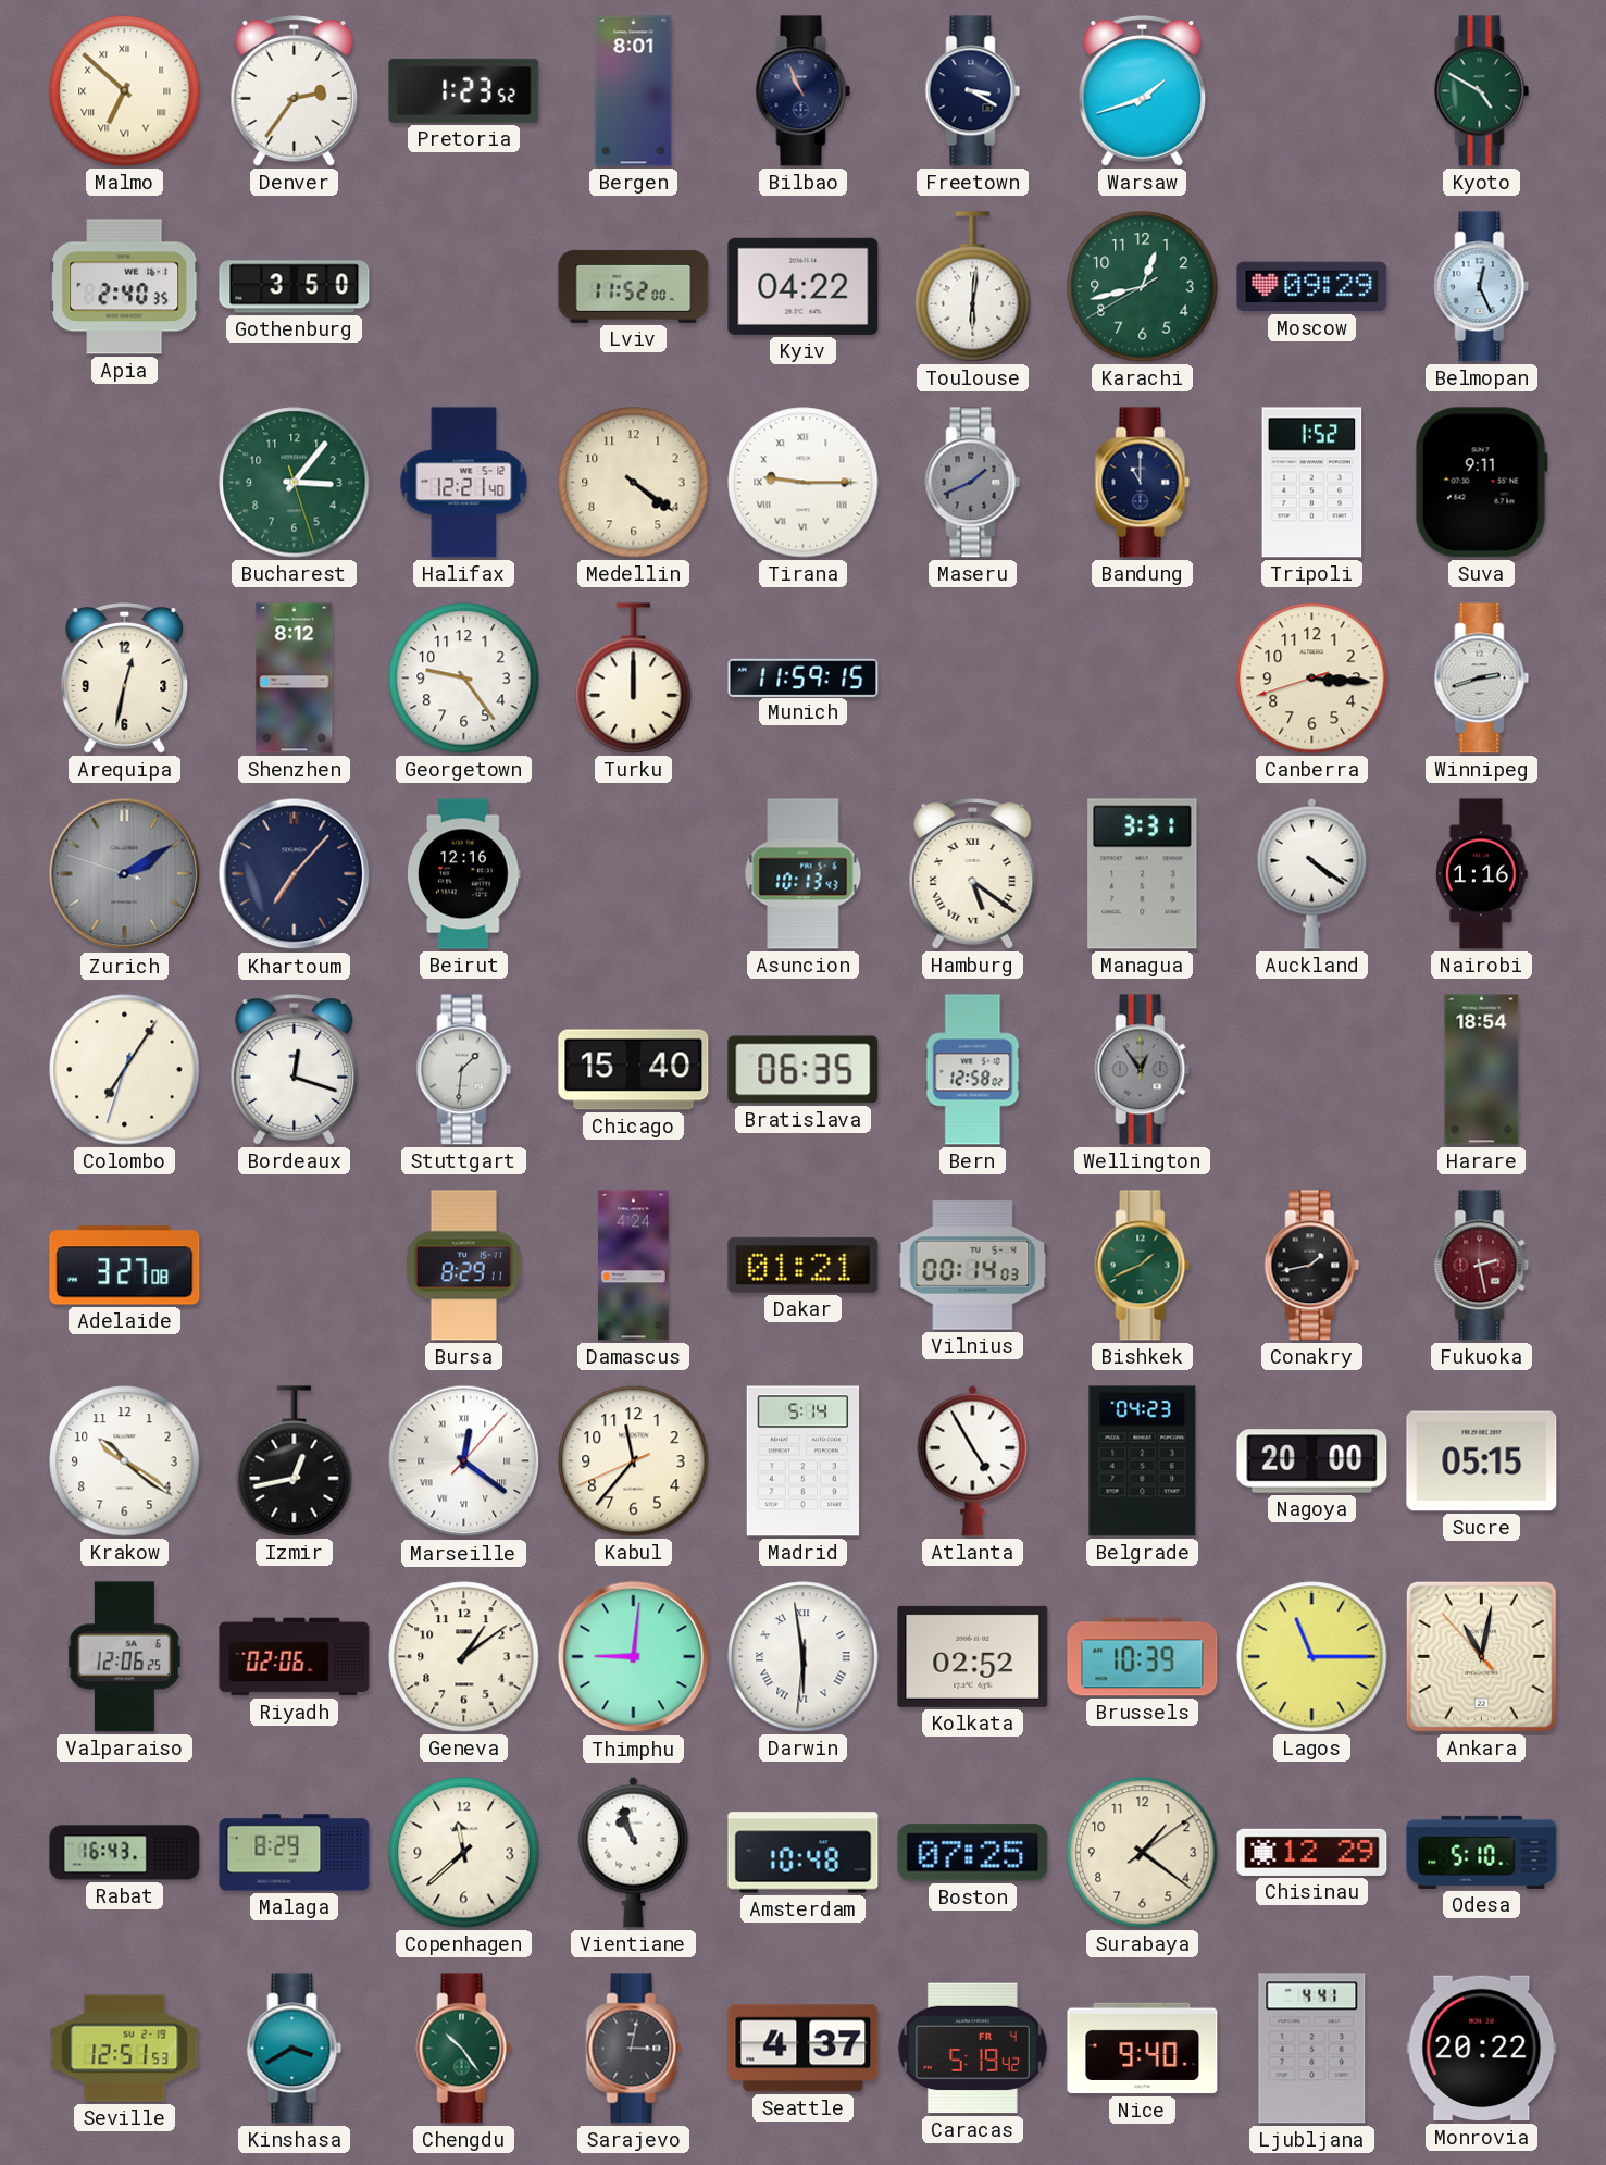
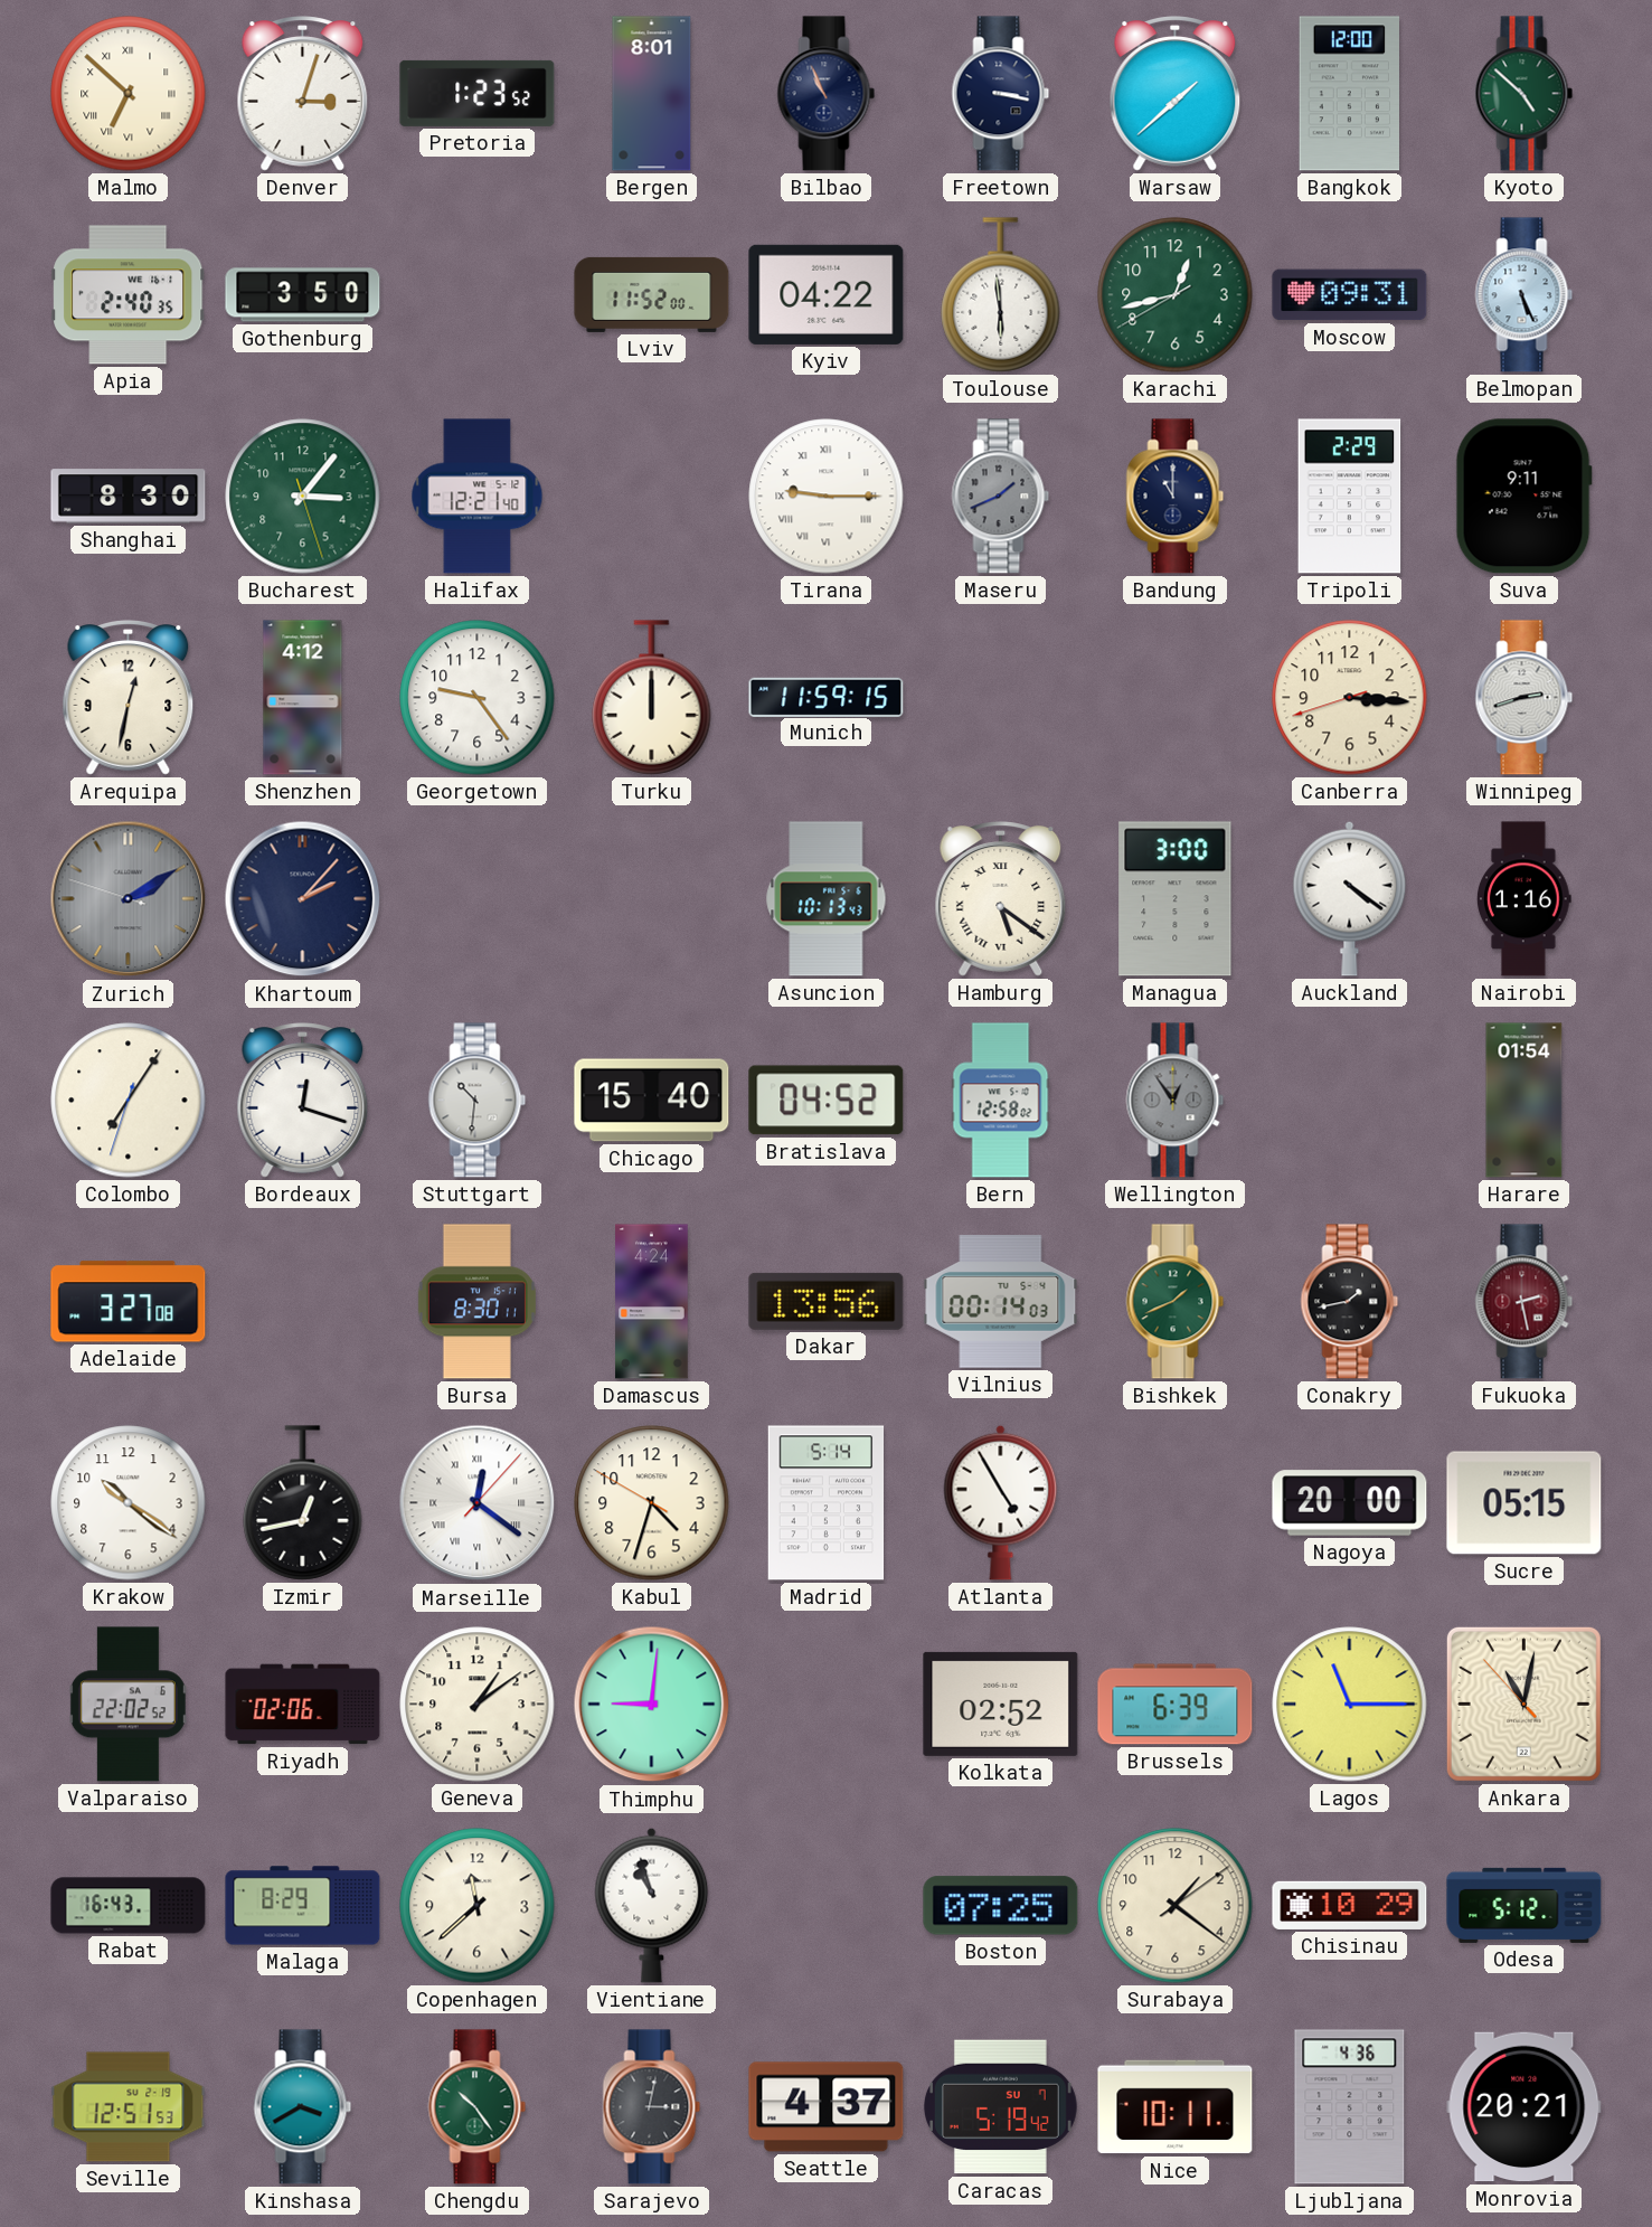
Denver: 2:36 -> 3:03 (303, 94)
Freetown: 3:20 -> 3:17 (1001, 94)
Warsaw: 1:42 -> 1:38 (1176, 94)
Bangkok: none -> 12:00 (1349, 94)
Kyoto: 4:50 -> 4:52 (1524, 94)
Toulouse: 6:01 -> 5:59 (1001, 295)
Moscow: 09:29 -> 09:31 (1350, 295)
Belmopan: 12:26 -> 5:26 (1524, 295)
Shanghai: none -> 8:30 (129, 497)
Medellin: 4:21 -> none (634, 483)
Tripoli: 1:52 -> 2:29 (1350, 497)
Shenzhen: 8:12 -> 4:12 (303, 698)
Khartoum: 7:07 -> 2:07 (303, 899)
Beirut: 12:16 -> none (464, 874)
Managua: 3:31 -> 3:00 (1176, 899)
Stuttgart: 1:31 -> 10:31 (478, 1101)
Bratislava: 06:35 -> 04:52 (827, 1101)
Harare: 18:54 -> 01:54 (1524, 1101)
Bursa: 8:29 -> 8:30 (476, 1302)
Dakar: 01:21 -> 13:56 (827, 1301)
Kabul: 11:36 -> 4:32 (652, 1503)
Belgrade: 04:23 -> none (1143, 1461)
Valparaiso: 12:06 -> 22:02 (128, 1705)
Darwin: 5:58 -> none (804, 1657)
Brussels: 10:39 -> 6:39 (1176, 1705)
Amsterdam: 10:48 -> none (804, 1853)
Chisinau: 12:29 -> 10:29 (1350, 1905)
Odesa: 5:10 -> 5:12 (1524, 1905)
Caracas date: FR 4 -> SU 7 (1000, 2107)
Nice: 9:40 -> 10:11 (1176, 2107)
Ljubljana: 4:41 -> 4:36 (1350, 2107)
Monrovia: 20:22 -> 20:21 (1524, 2107)
